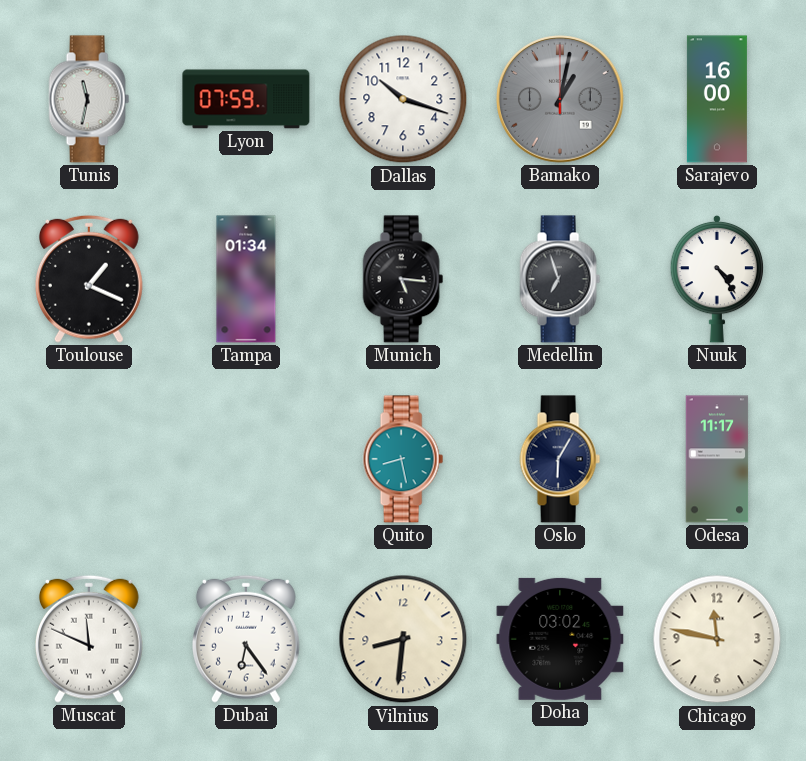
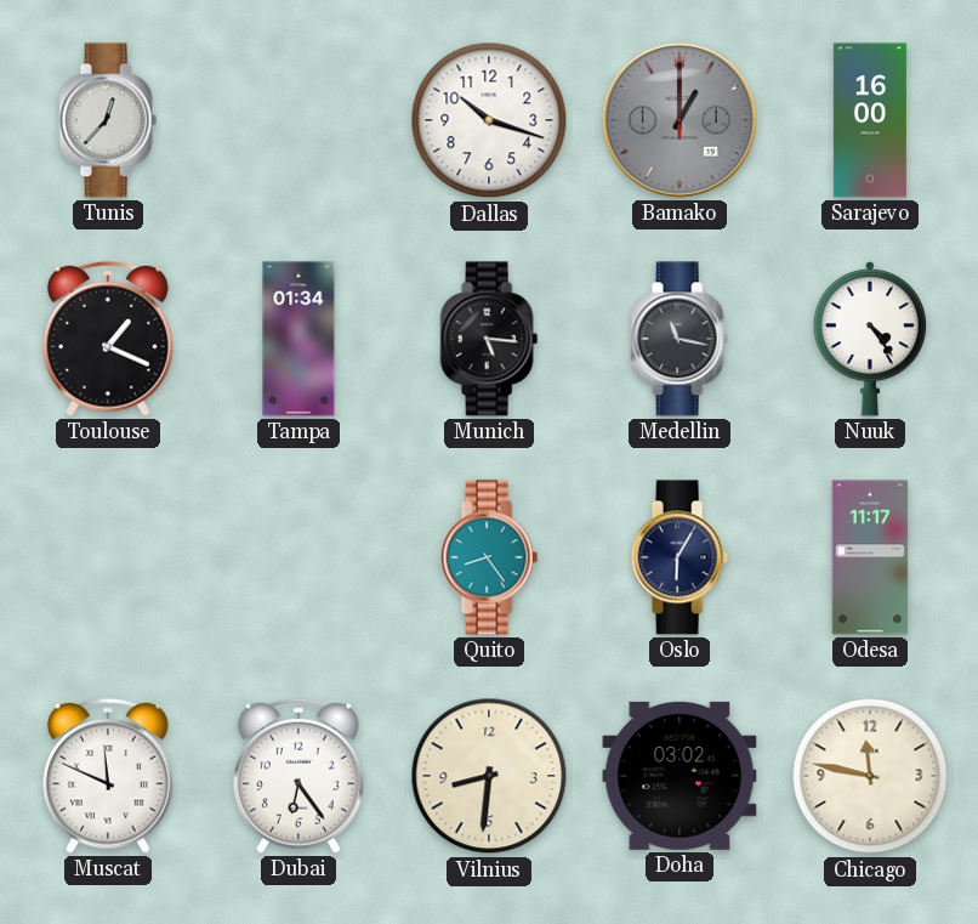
Tunis: 11:32 -> 12:37 (108, 120)
Lyon: 07:59 -> none (246, 99)
Bamako: 1:02 -> 1:00 (680, 120)
Medellin: 6:57 -> 11:17 (680, 339)
Quito: 8:28 -> 8:24 (489, 557)
